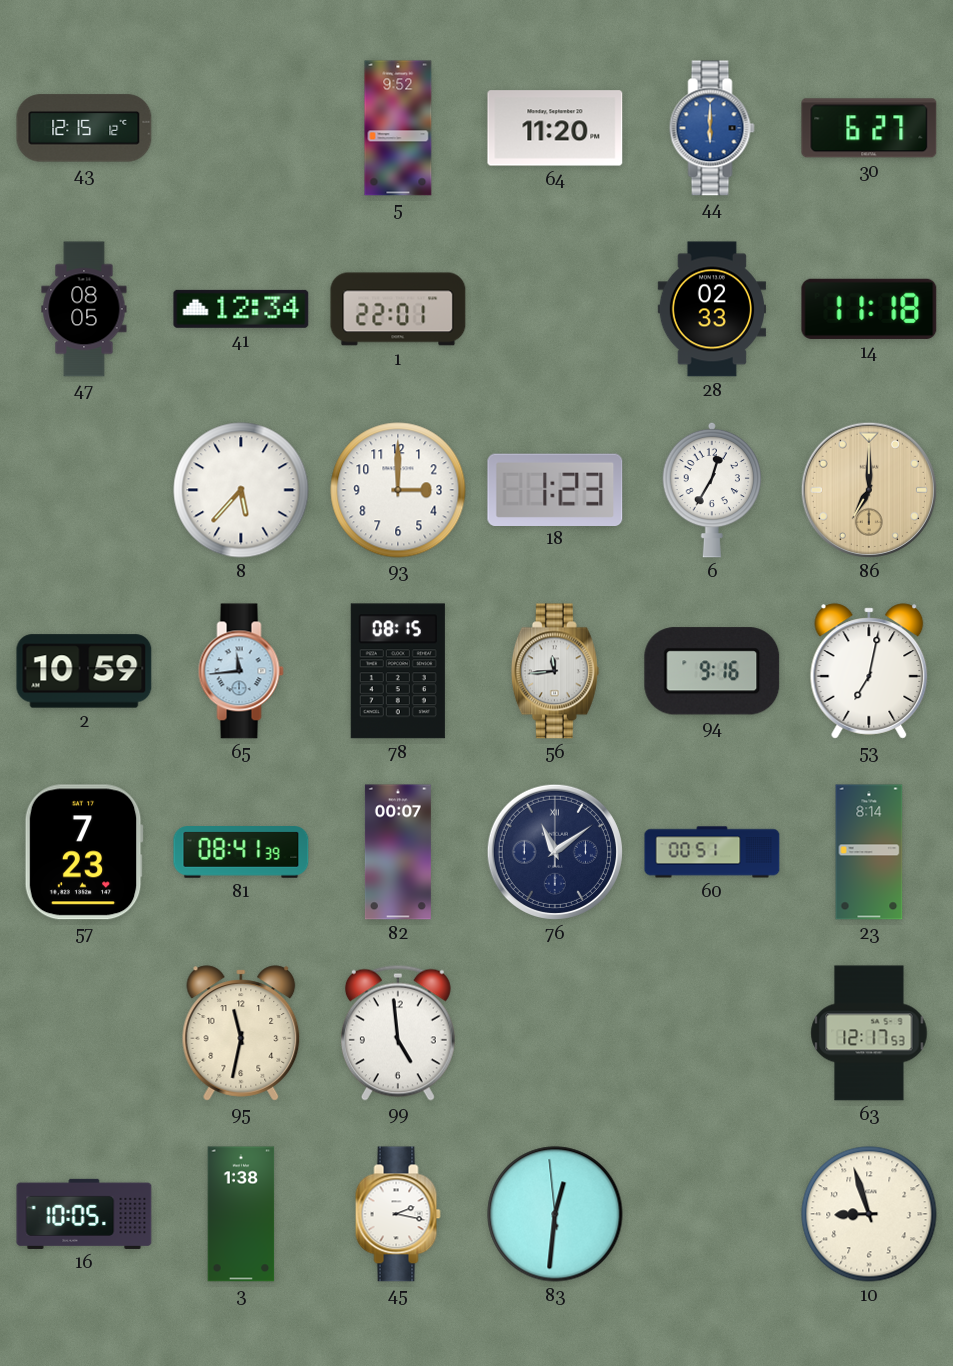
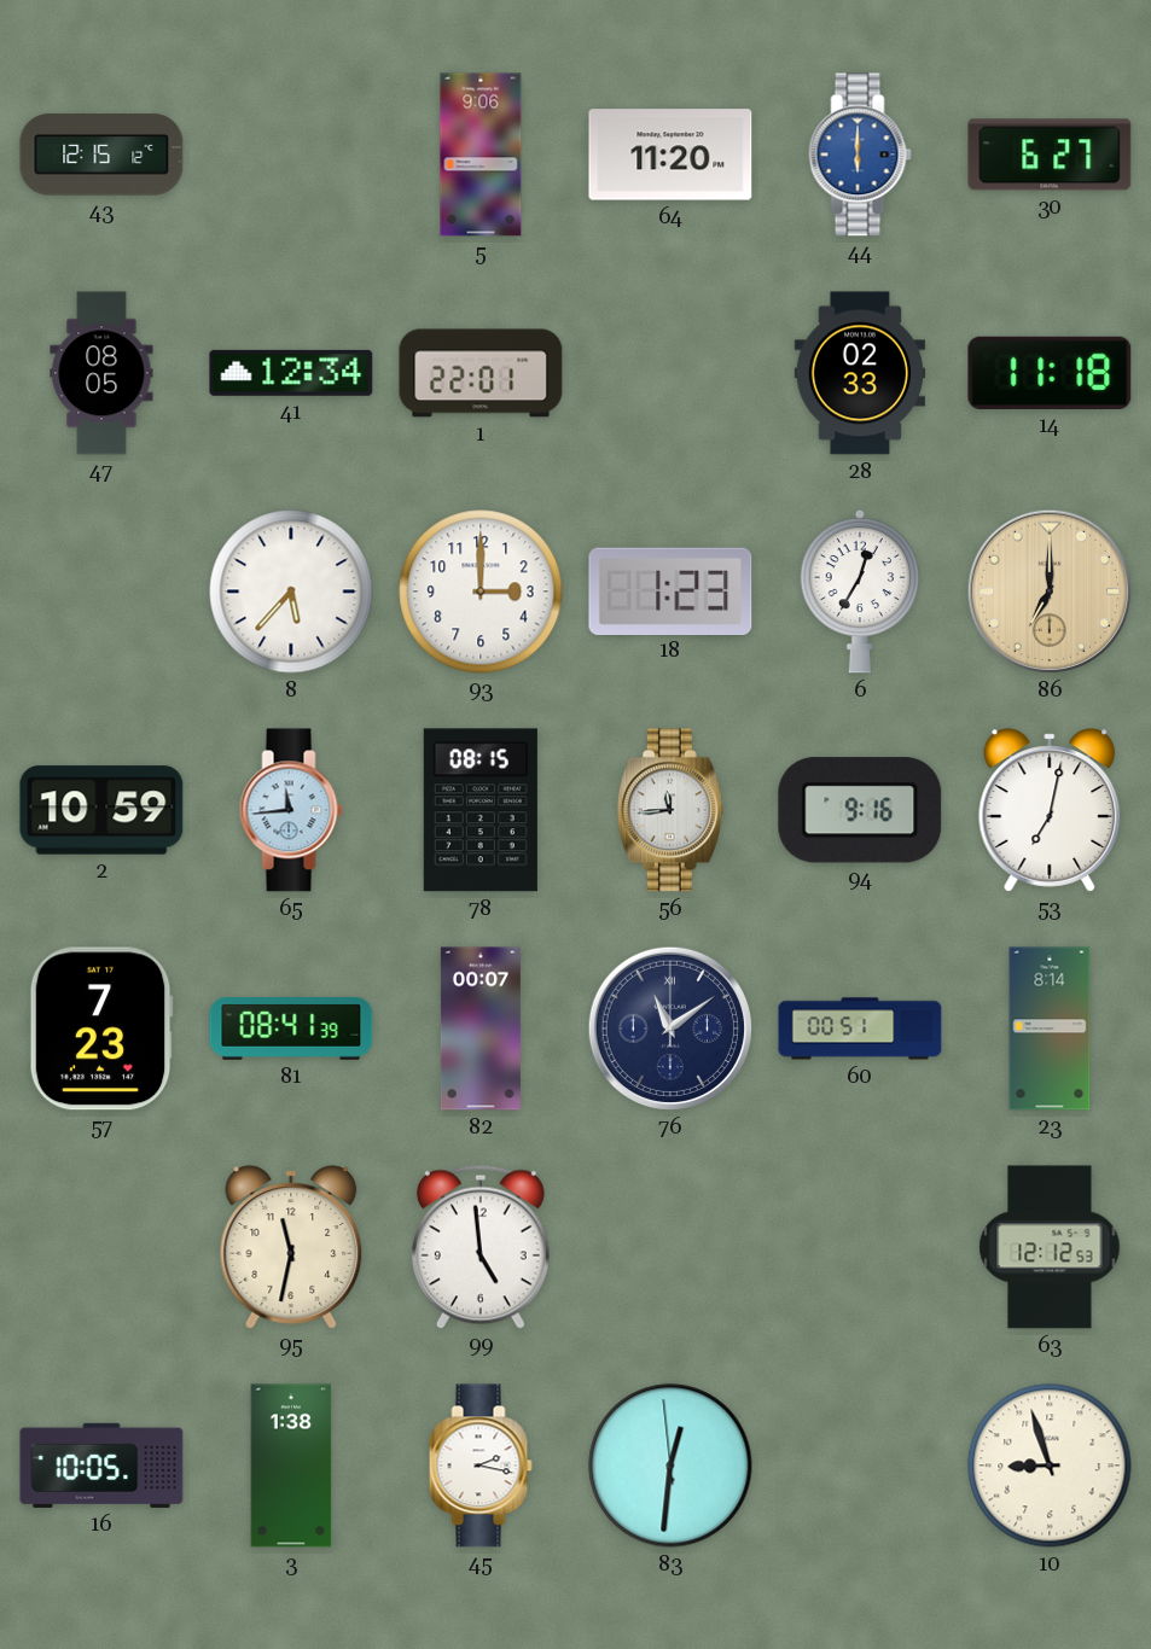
5: 9:52 -> 9:06 (481, 155)
63: 12:17 -> 12:12 (1050, 1247)
